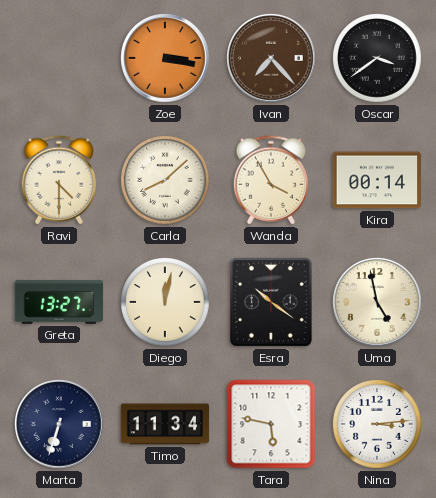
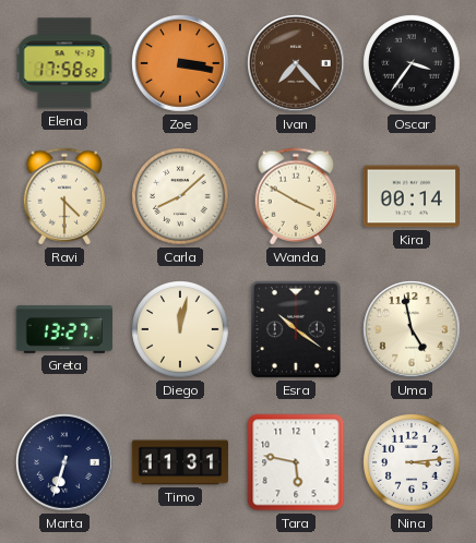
Elena: none -> 17:58 (64, 63)
Oscar: 3:39 -> 3:36 (412, 63)
Wanda: 3:55 -> 3:50 (296, 196)
Timo: 11:34 -> 11:31 (180, 462)
